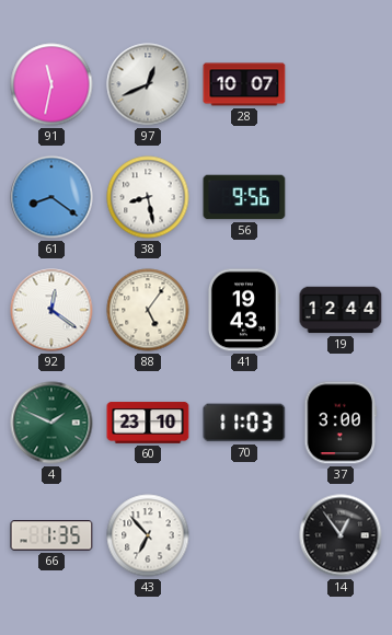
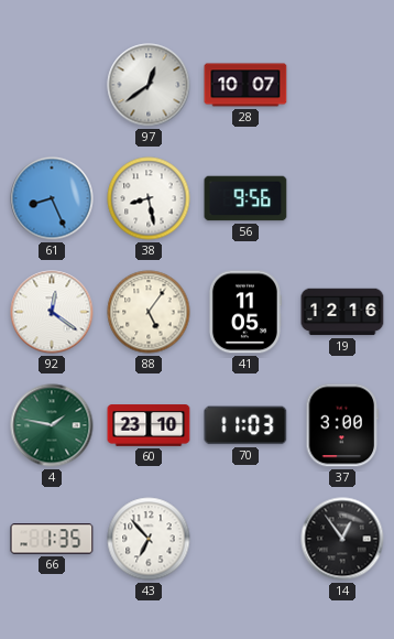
91: 11:32 -> none (51, 84)
97: 12:41 -> 12:39 (149, 85)
61: 8:21 -> 8:26 (52, 198)
41: 19:43 -> 11:05 (244, 312)
19: 12:44 -> 12:16 (342, 312)
4: 1:49 -> 1:47 (52, 425)
